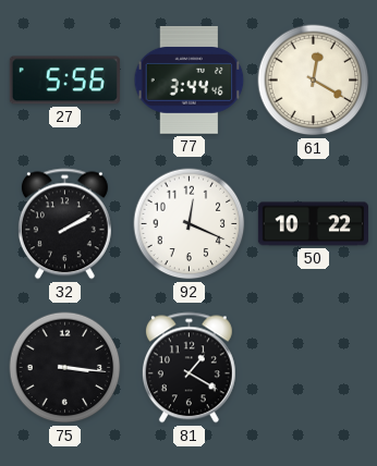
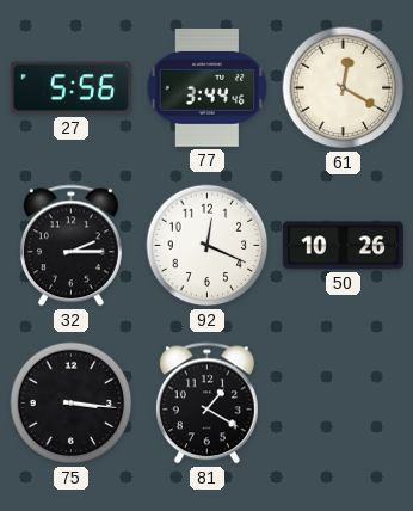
32: 2:10 -> 2:15 (70, 246)
50: 10:22 -> 10:26 (343, 246)
